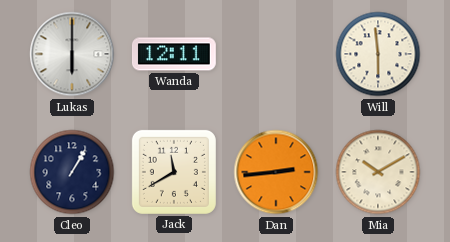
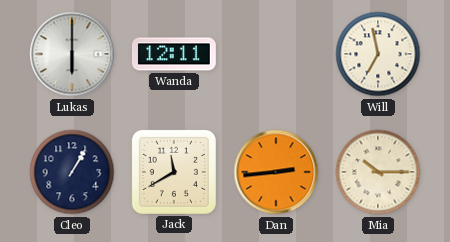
Will: 5:59 -> 6:58 (378, 54)
Mia: 10:10 -> 10:15 (378, 172)
